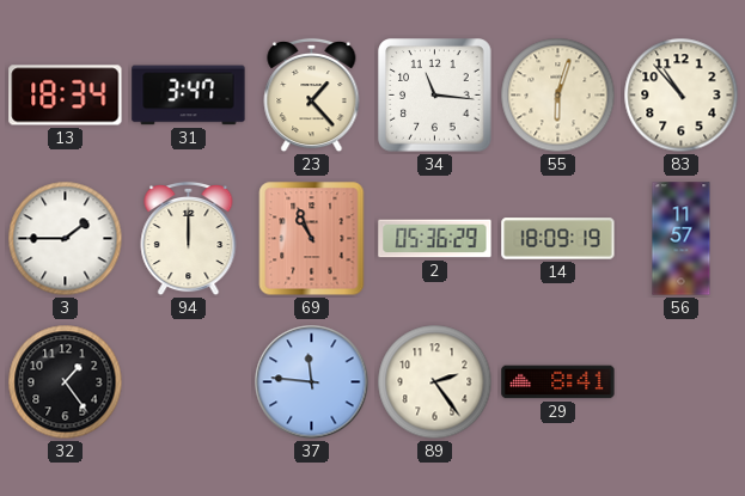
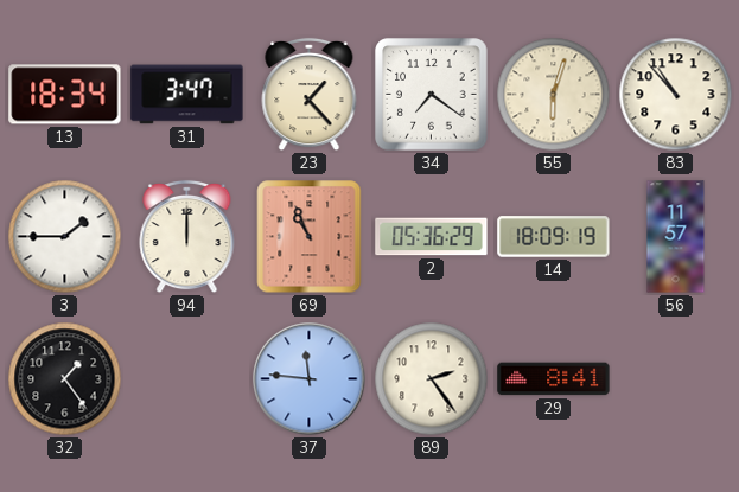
34: 11:16 -> 7:21 (432, 95)
